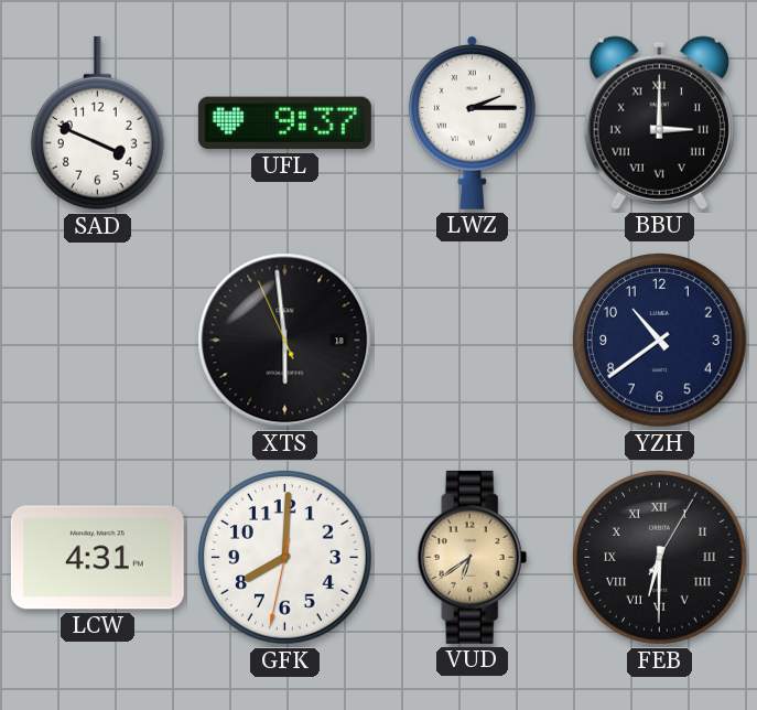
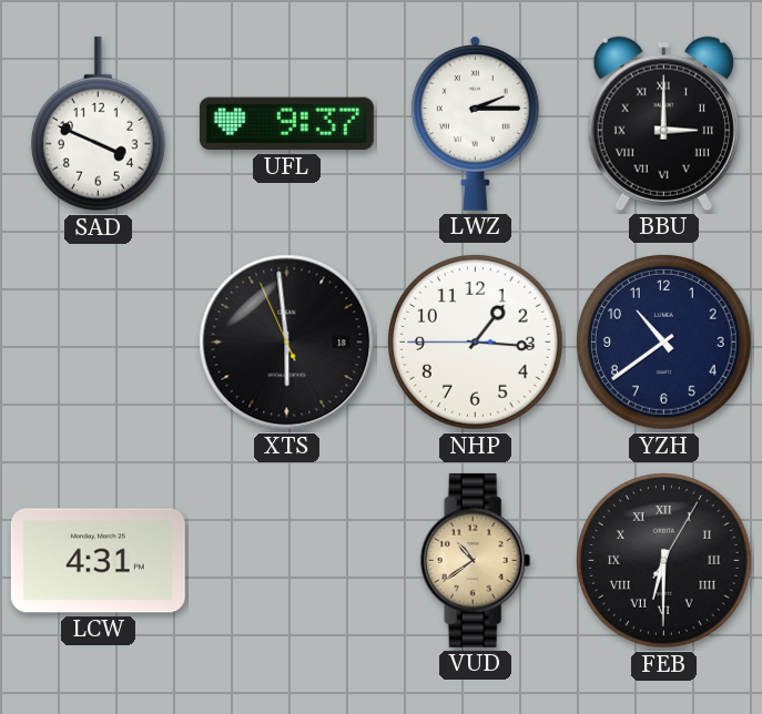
NHP: none -> 1:15 (476, 343)
GFK: 8:00 -> none (285, 558)
VUD: 6:39 -> 10:39 (476, 560)
